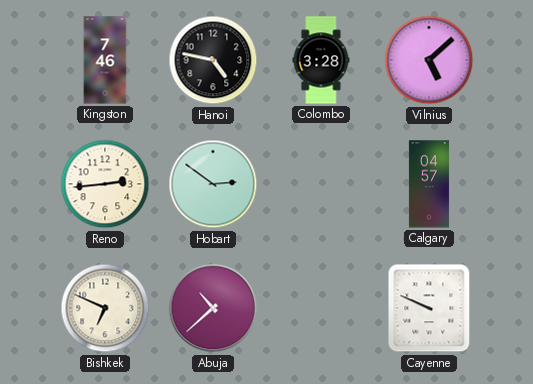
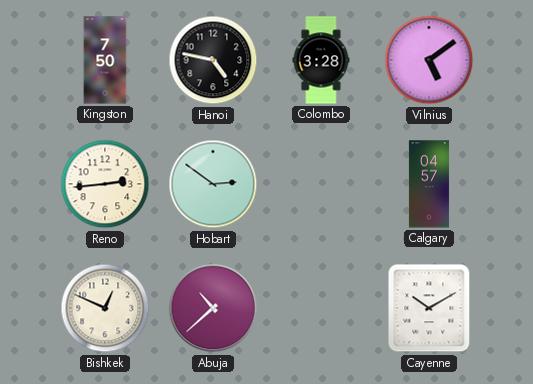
Kingston: 7:46 -> 7:50 (105, 60)
Vilnius: 5:08 -> 5:09 (429, 60)
Bishkek: 6:49 -> 12:49 (105, 308)
Cayenne: 9:49 -> 10:10 (429, 308)
